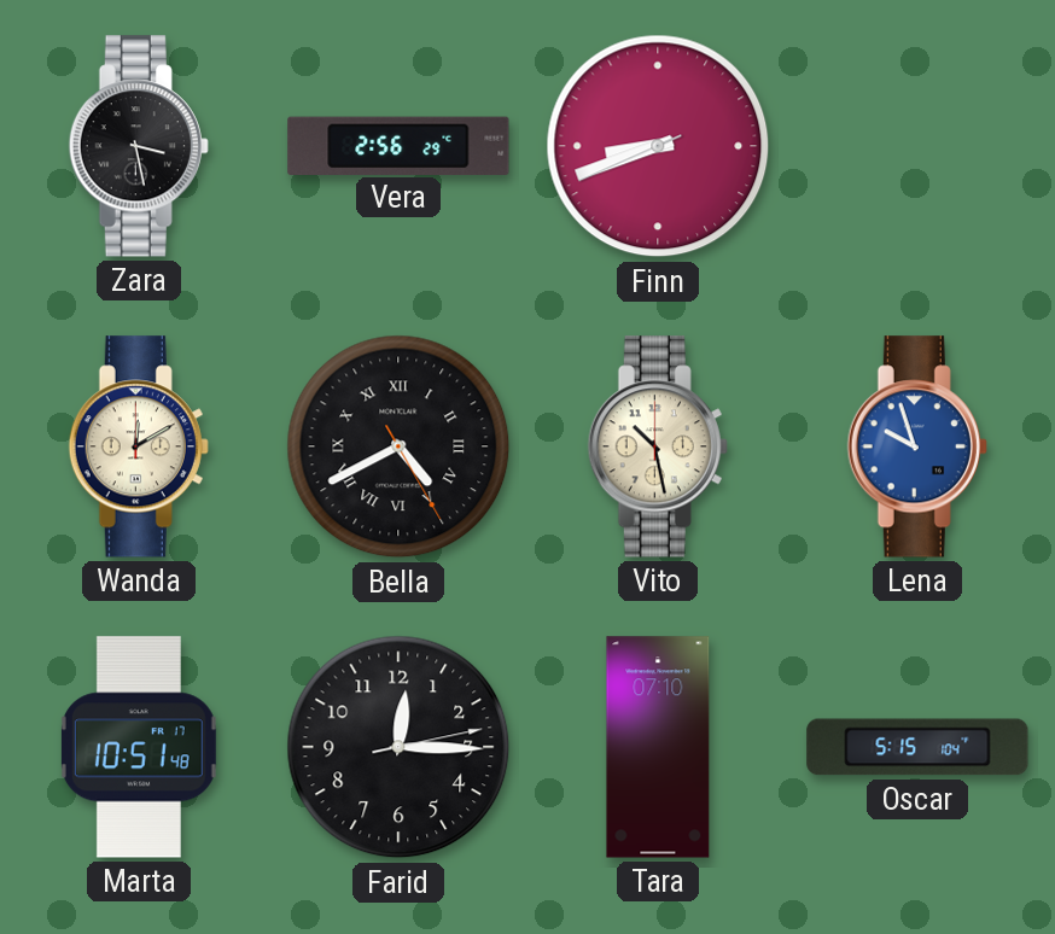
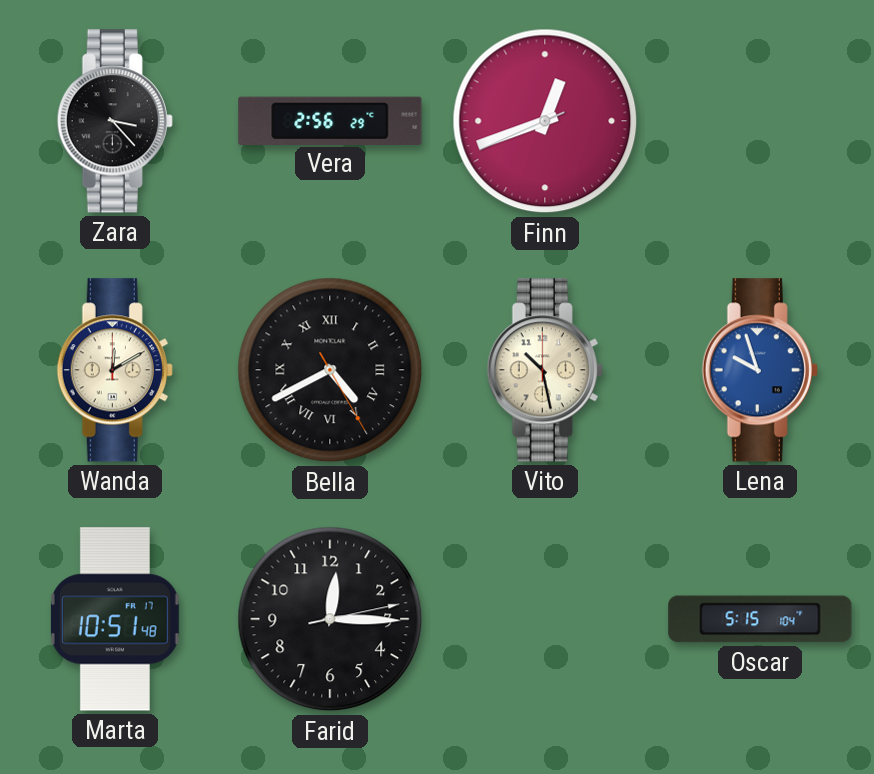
Zara: 3:28 -> 3:23 (115, 121)
Finn: 8:41 -> 12:41 (545, 121)
Tara: 07:10 -> none (658, 747)
